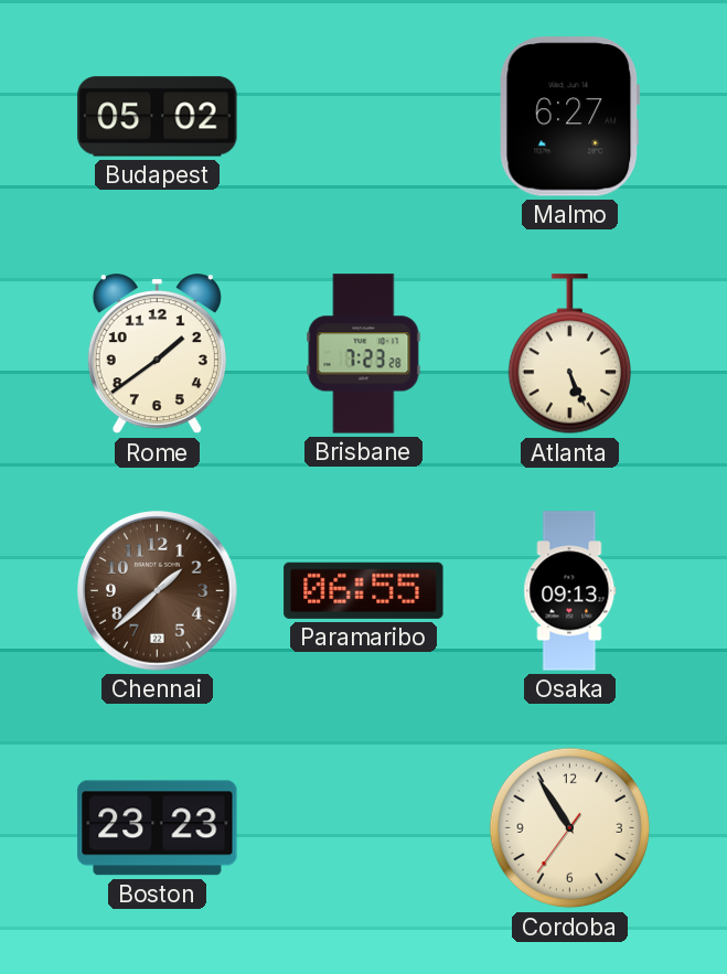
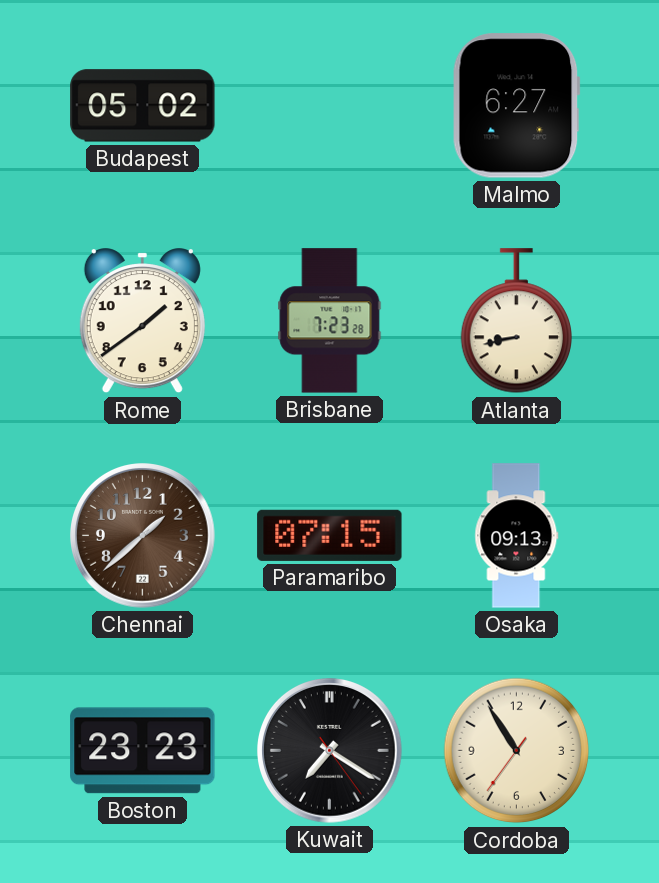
Atlanta: 5:26 -> 8:43 (516, 321)
Paramaribo: 06:55 -> 07:15 (330, 535)
Kuwait: none -> 7:20 (330, 751)
